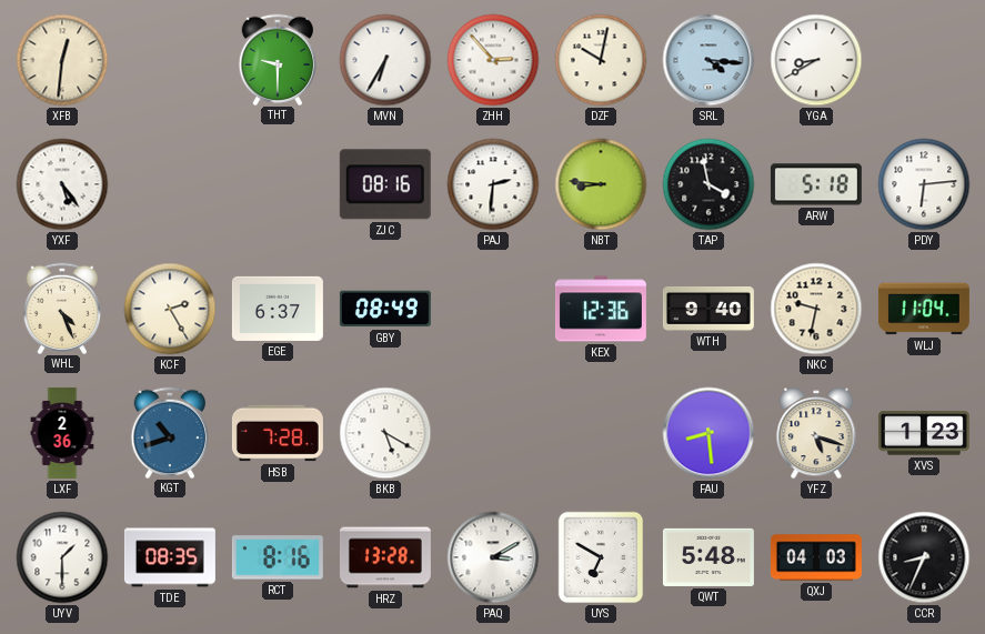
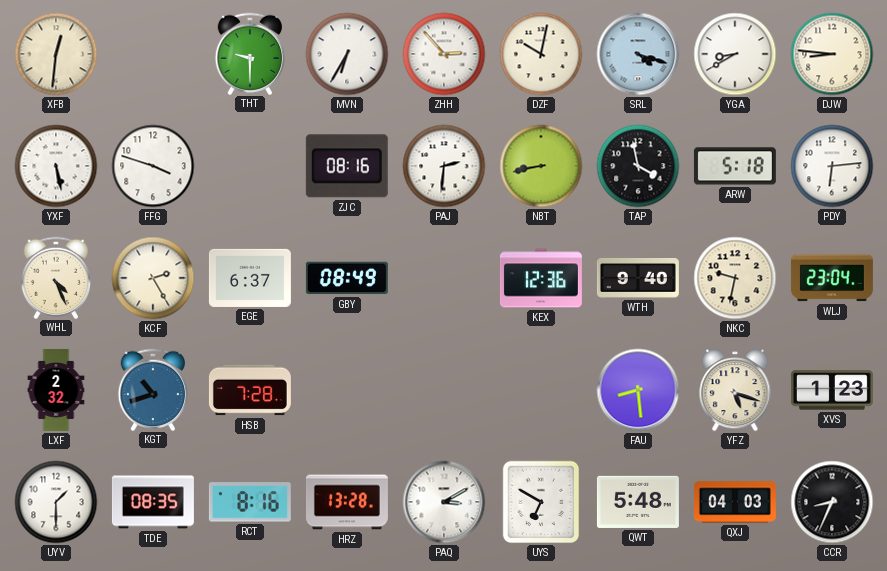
SRL: 4:16 -> 4:18 (638, 54)
DJW: none -> 8:46 (832, 54)
YXF: 5:24 -> 5:28 (56, 166)
FFG: none -> 3:48 (153, 166)
NBT: 8:46 -> 8:43 (541, 166)
WLJ: 11:04 -> 23:04 (832, 278)
LXF: 2:36 -> 2:32 (56, 390)
BKB: 5:20 -> none (385, 433)
